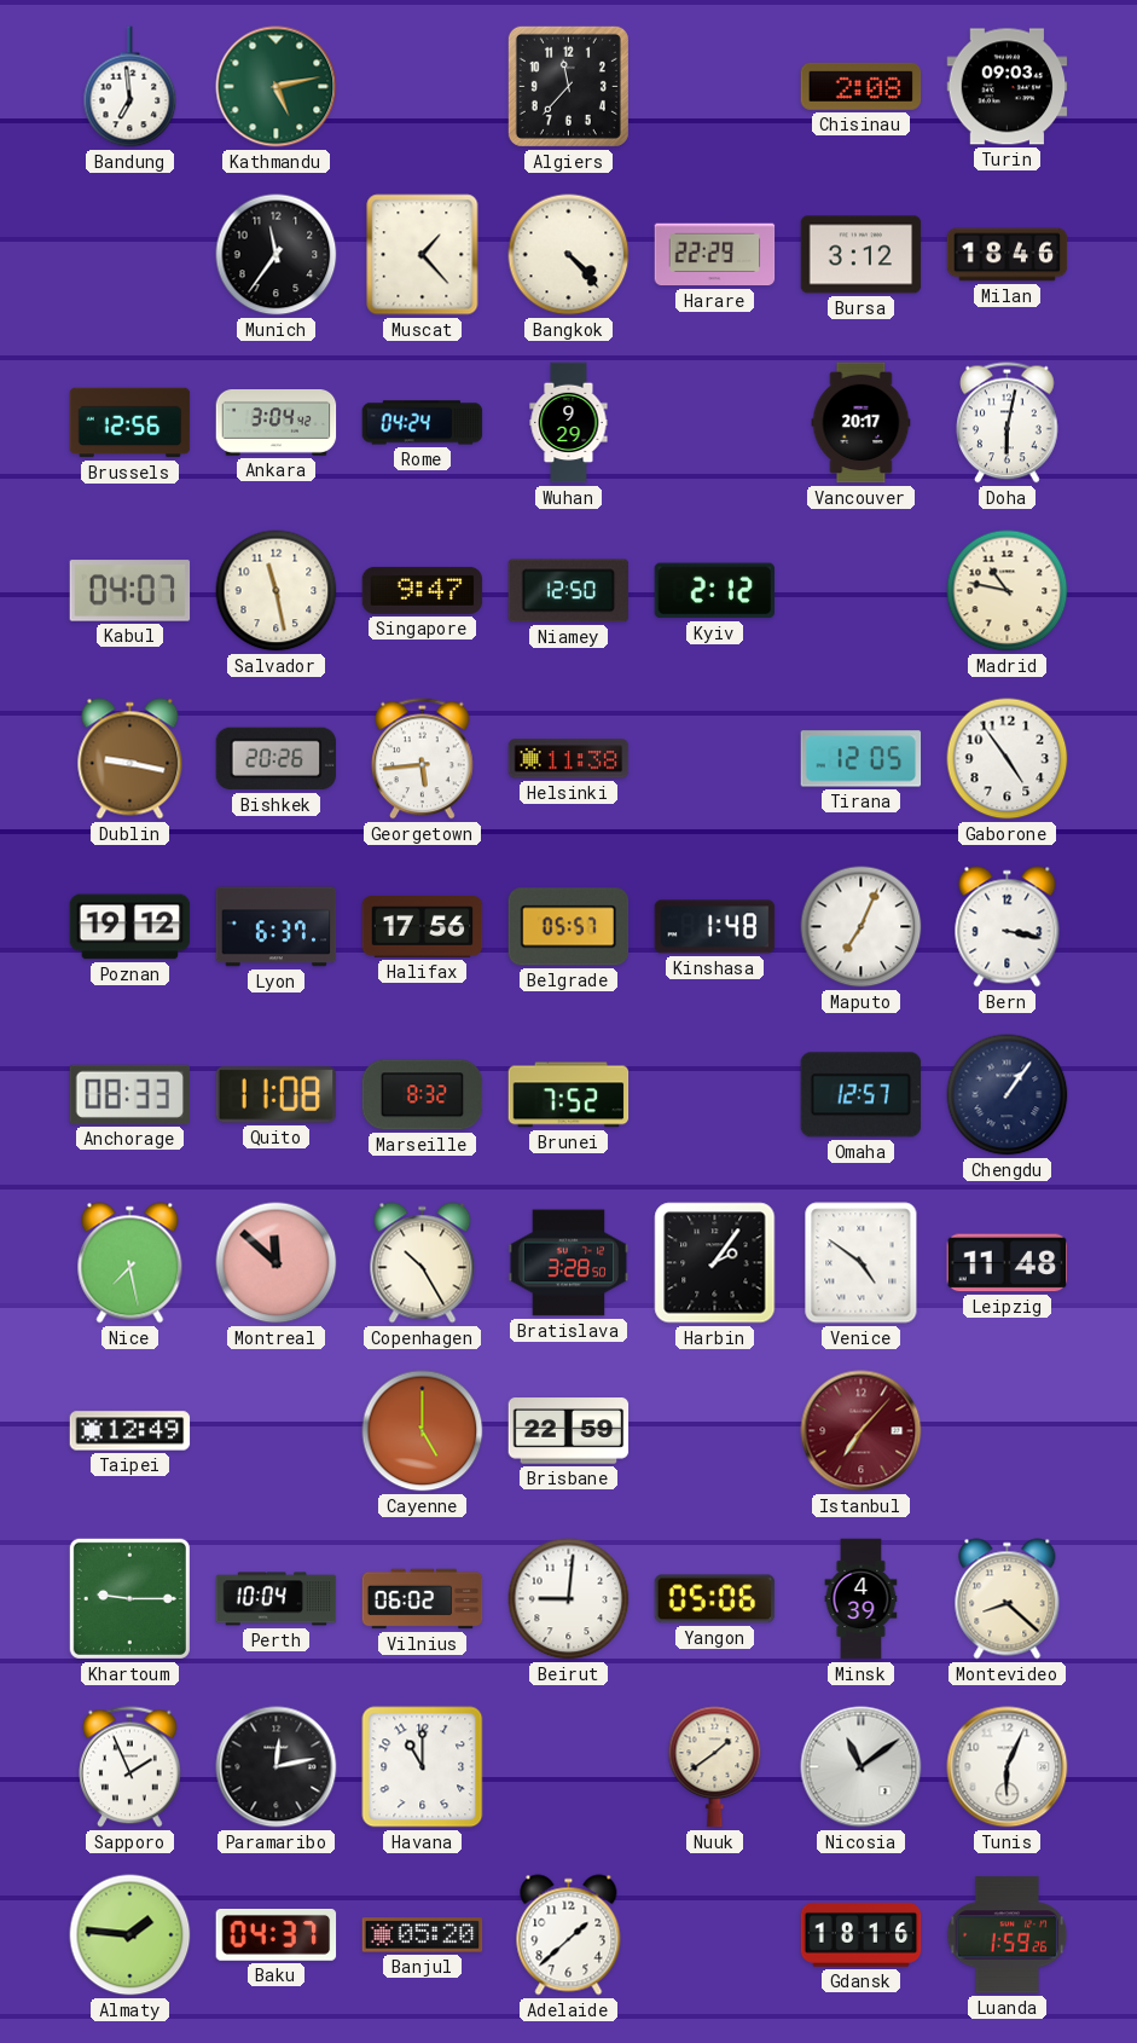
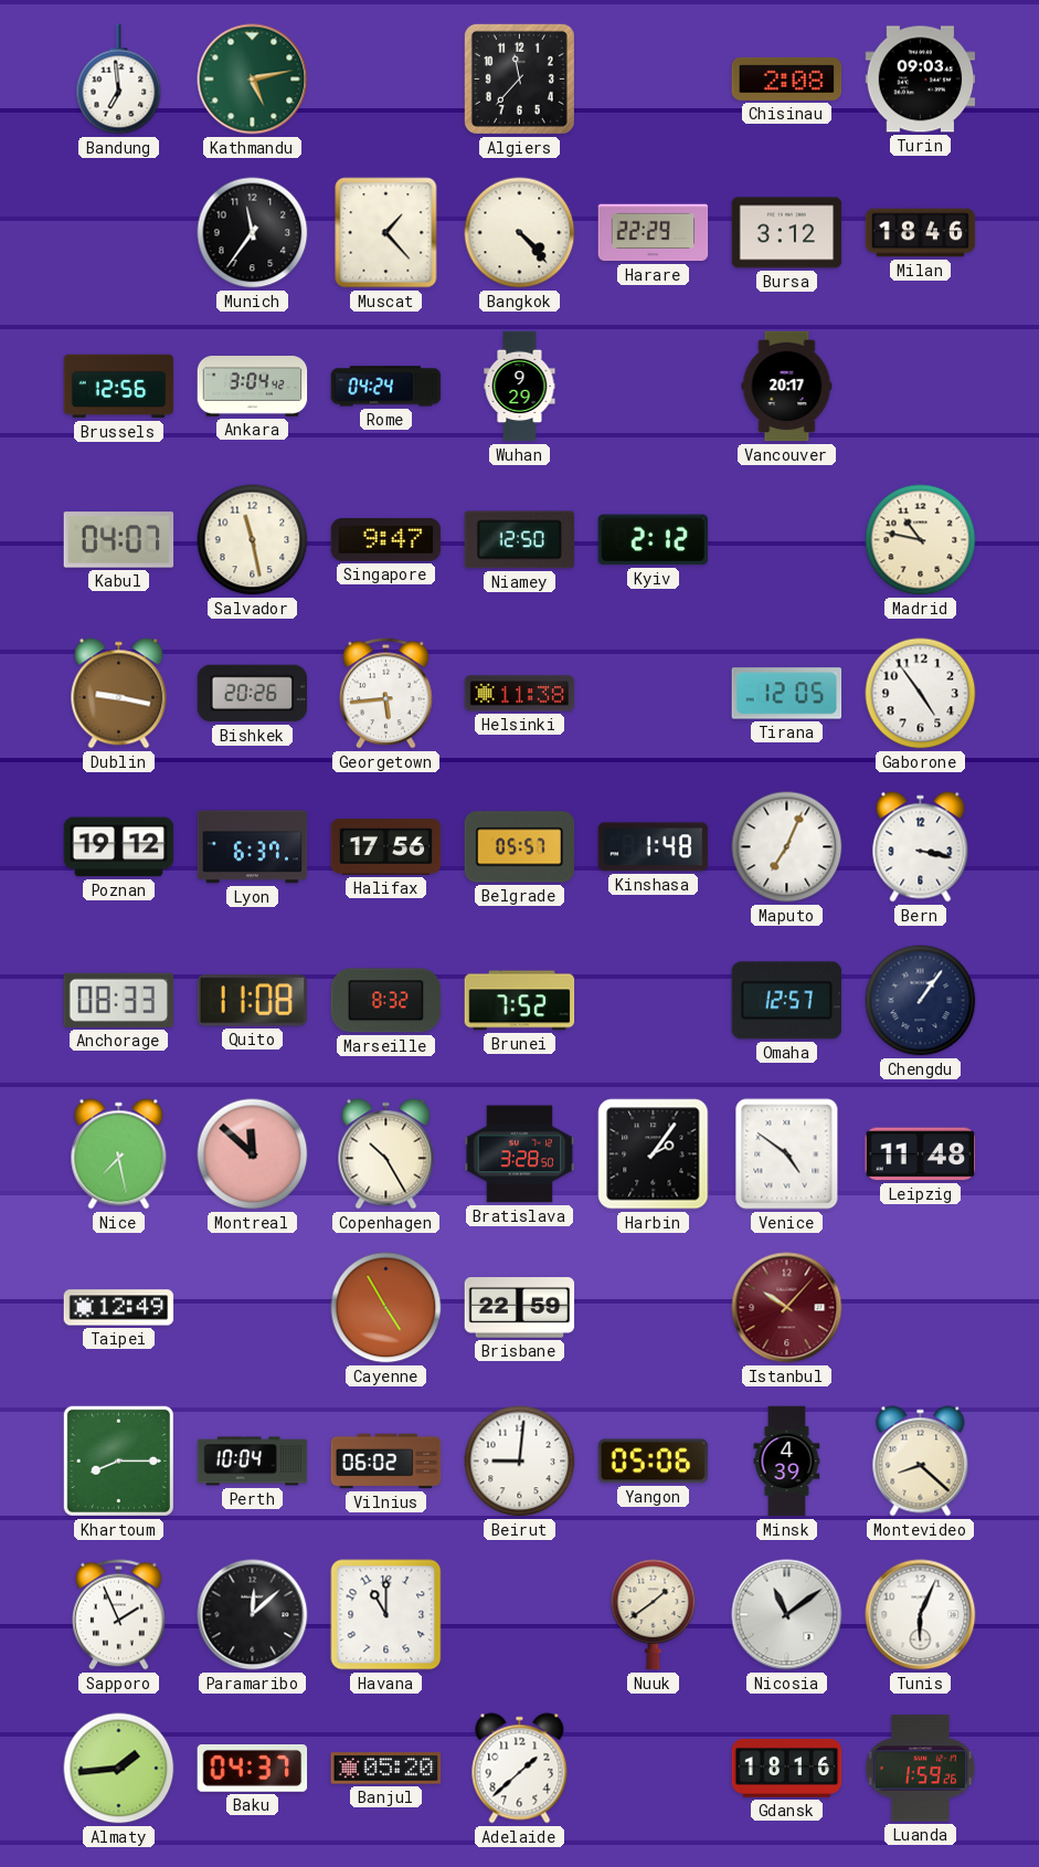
Doha: 6:02 -> none (1008, 423)
Cayenne: 5:00 -> 4:55 (386, 1308)
Istanbul: 7:07 -> 10:07 (787, 1308)
Khartoum: 9:15 -> 8:15 (118, 1460)
Paramaribo: 12:13 -> 12:08 (253, 1615)
Almaty: 1:46 -> 1:44 (119, 1769)
